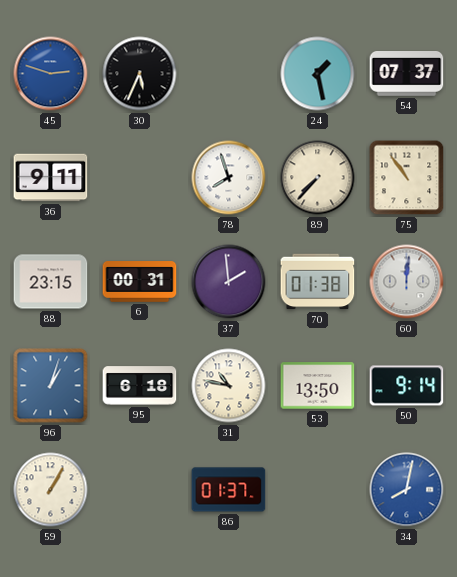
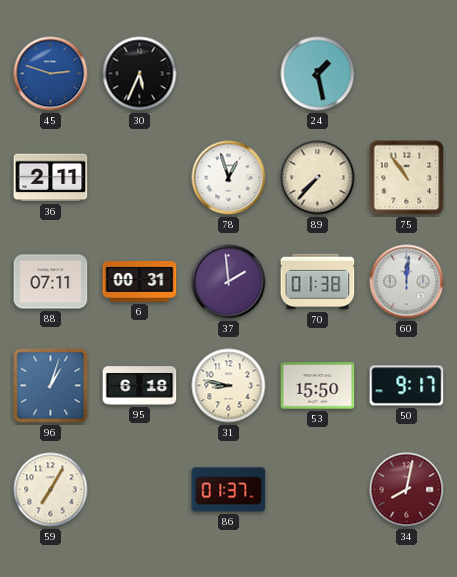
54: 07:37 -> none (407, 74)
36: 9:11 -> 2:11 (51, 178)
78: 7:57 -> 12:57 (229, 178)
88: 23:15 -> 07:11 (51, 282)
31: 10:47 -> 8:47 (229, 386)
53: 13:50 -> 15:50 (318, 386)
50: 9:14 -> 9:17 (407, 386)
59: 1:05 -> 7:05 (51, 490)
34 dial: blue -> burgundy (407, 490)
